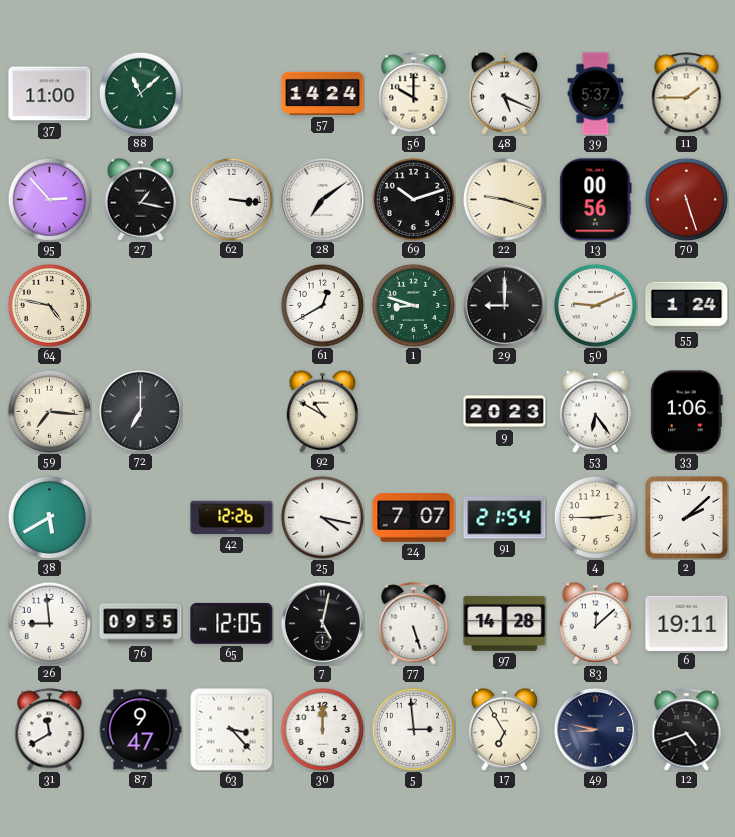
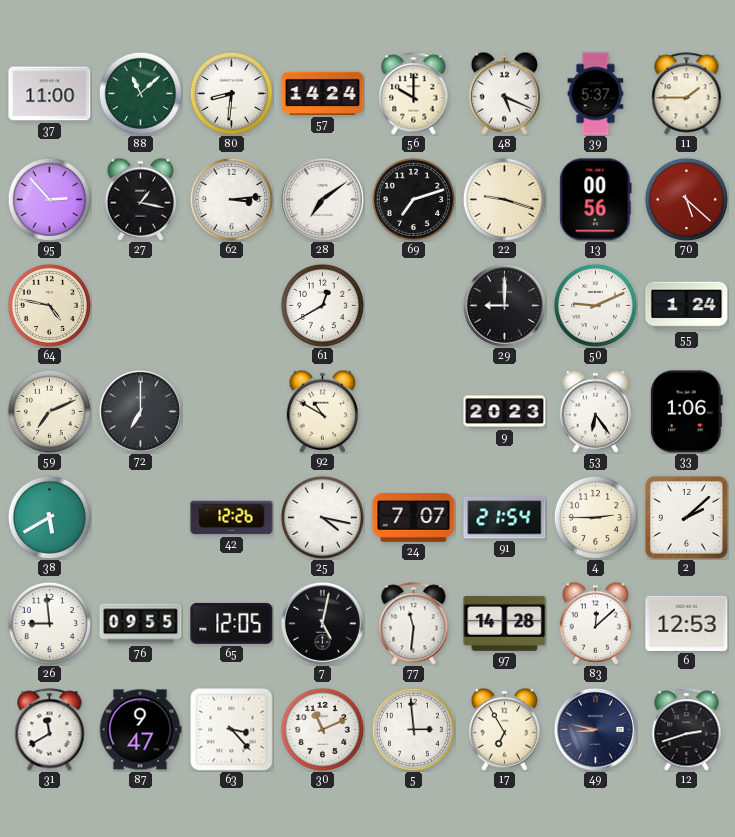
80: none -> 8:31 (231, 93)
62: 3:16 -> 3:14 (231, 199)
69: 10:12 -> 7:12 (413, 199)
70: 5:27 -> 5:22 (686, 199)
1: 8:48 -> none (413, 305)
59: 7:16 -> 7:11 (49, 411)
77: 5:27 -> 11:31 (414, 624)
6: 19:11 -> 12:53 (687, 623)
30: 12:00 -> 11:11 (322, 729)
12: 4:42 -> 2:42 (687, 730)
